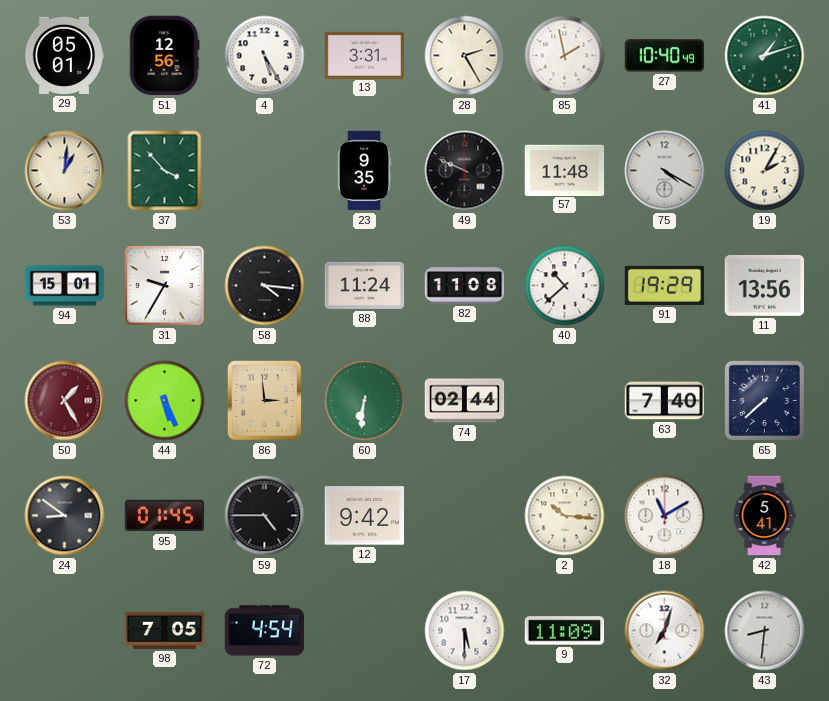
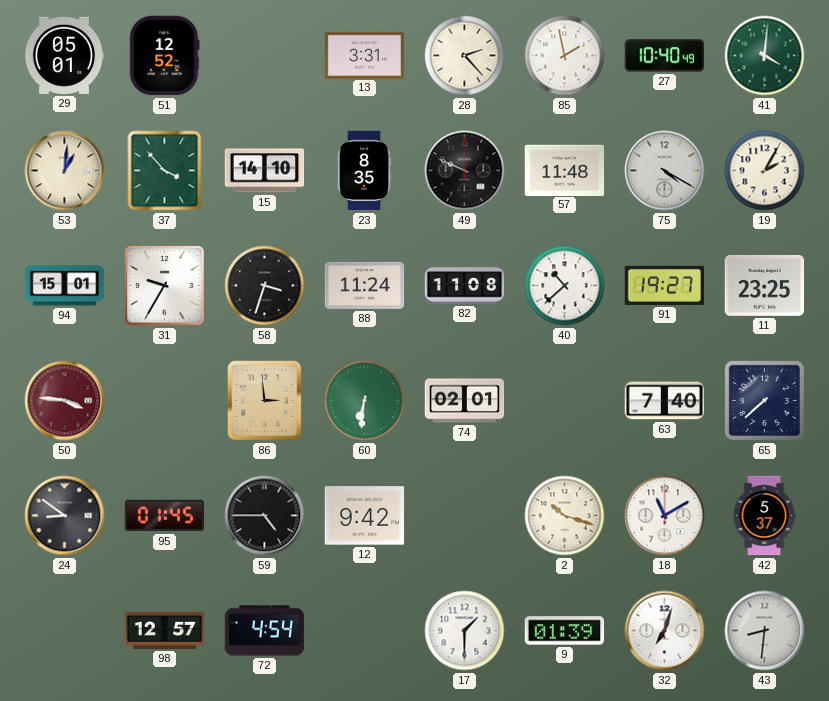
51: 12:56 -> 12:52 (165, 56)
4: 5:25 -> none (265, 56)
28: 2:25 -> 2:23 (465, 56)
41: 1:12 -> 4:01 (765, 56)
15: none -> 14:10 (265, 171)
23: 9:35 -> 8:35 (364, 171)
58: 4:16 -> 3:33 (265, 286)
91: 19:29 -> 19:27 (665, 285)
11: 13:56 -> 23:25 (765, 285)
50: 1:25 -> 3:46 (65, 401)
44: 5:26 -> none (165, 401)
74: 02:44 -> 02:01 (465, 401)
2: 10:16 -> 10:18 (565, 516)
42: 5:41 -> 5:37 (764, 516)
98: 7:05 -> 12:57 (165, 630)
17: 5:30 -> 1:30 (465, 631)
9: 11:09 -> 01:39 (565, 631)
